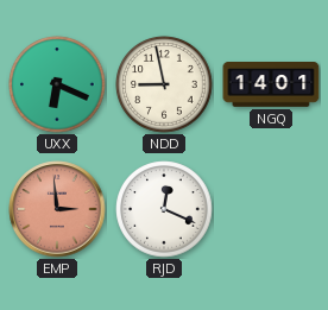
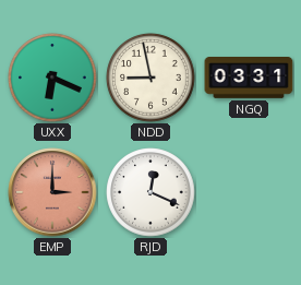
NGQ: 14:01 -> 03:31 (249, 79)
EMP: 2:59 -> 3:00 (52, 192)
